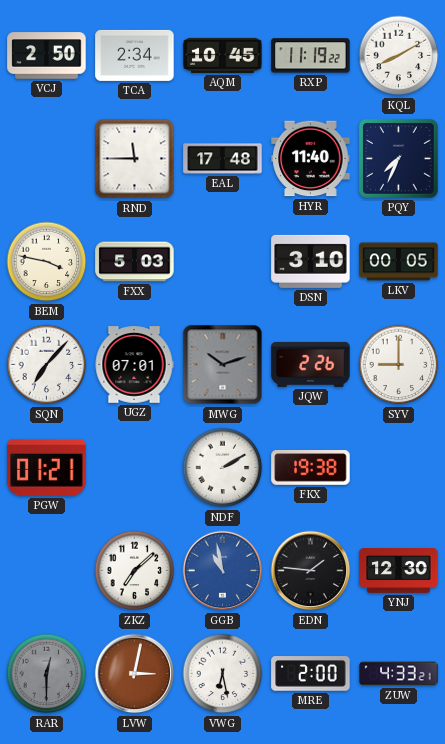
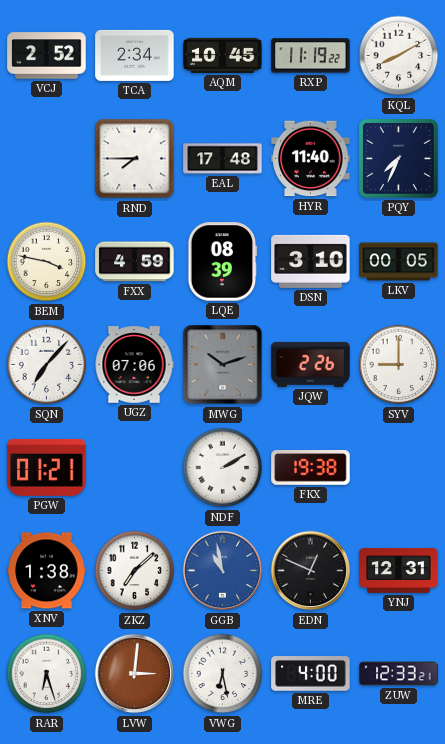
VCJ: 2:50 -> 2:52 (47, 56)
RND: 11:45 -> 7:45 (135, 159)
FXX: 5:03 -> 4:59 (135, 262)
LQE: none -> 08:39 (223, 262)
UGZ: 07:01 -> 07:06 (134, 365)
XNV: none -> 1:38 (47, 571)
EDN: 1:46 -> 12:49 (311, 571)
YNJ: 12:30 -> 12:31 (399, 571)
RAR: 12:30 -> 6:27 (47, 674)
RAR dial: grey -> white (47, 674)
LVW: 3:02 -> 3:01 (135, 674)
MRE: 2:00 -> 4:00 (311, 674)
ZUW: 4:33 -> 12:33 (399, 674)
